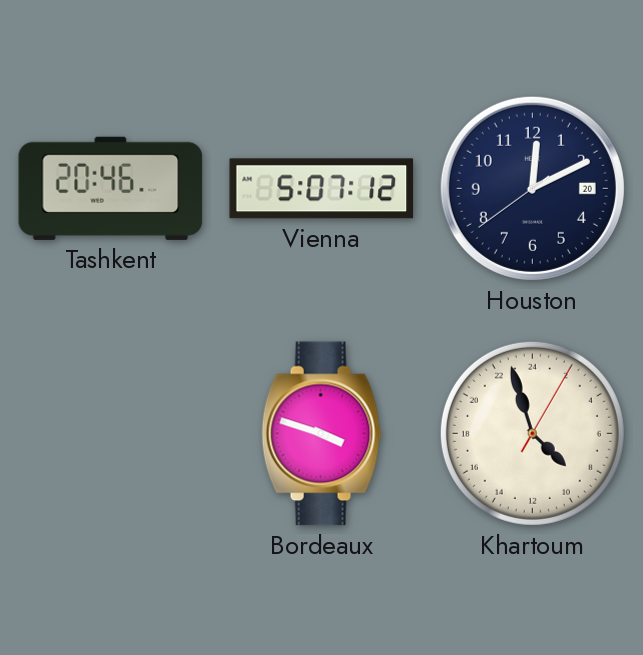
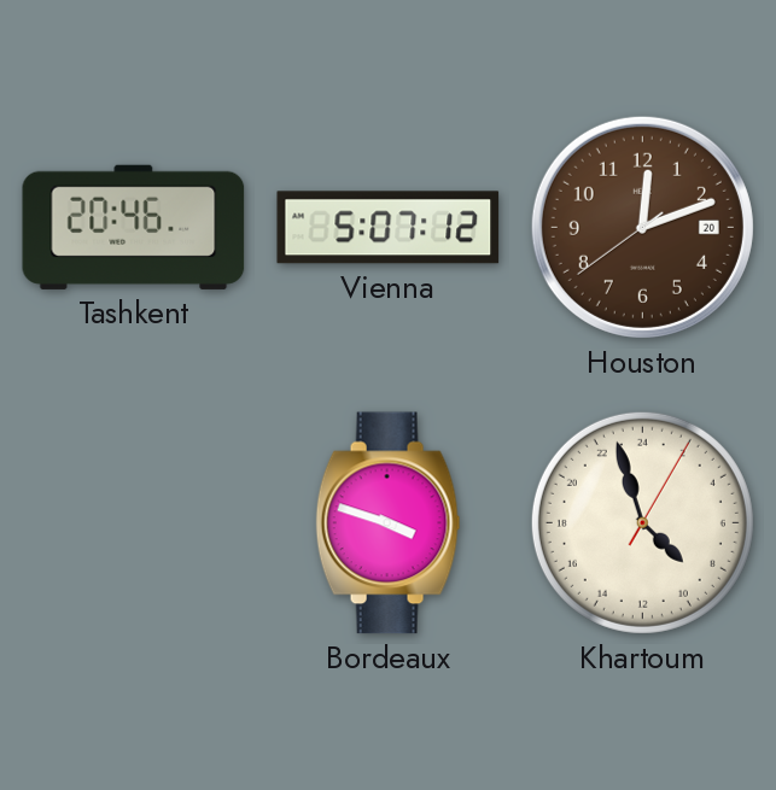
Houston: 12:10 -> 12:11 (642, 227)
Houston dial: navy -> brown (642, 227)
